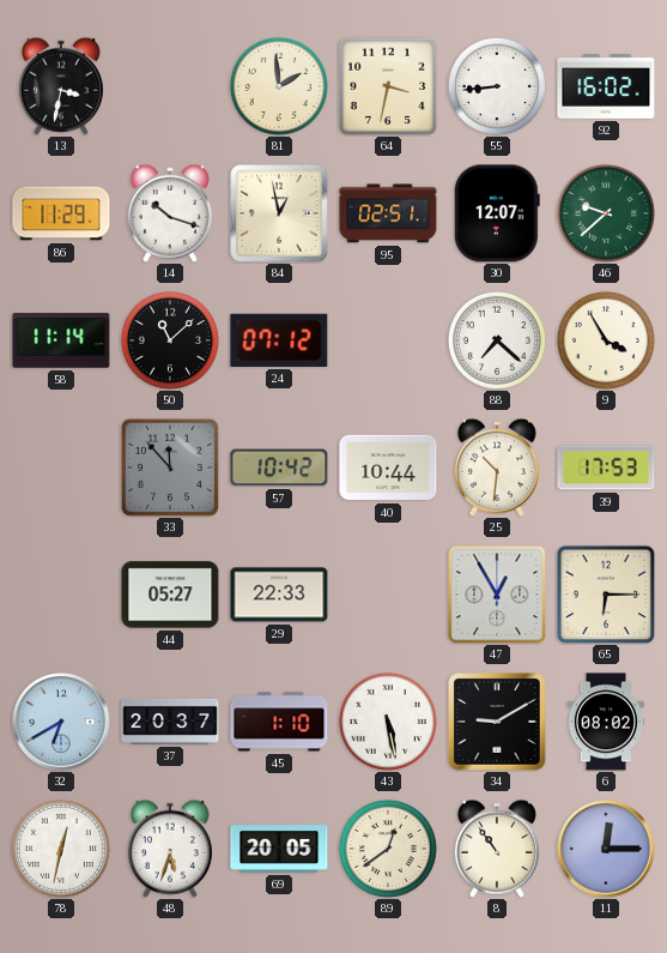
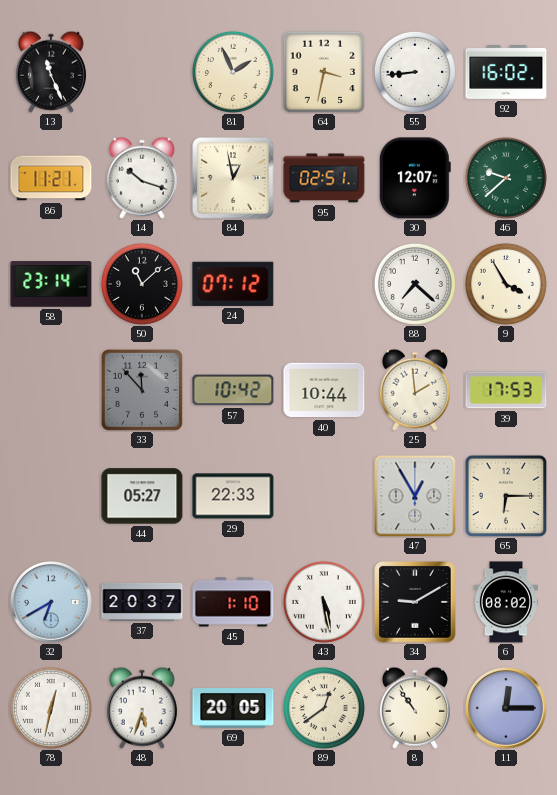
13: 3:32 -> 11:26 (51, 72)
81: 1:59 -> 1:56 (233, 72)
86: 11:29 -> 11:21 (51, 178)
58: 11:14 -> 23:14 (51, 284)
25: 10:31 -> 1:59 (415, 390)
